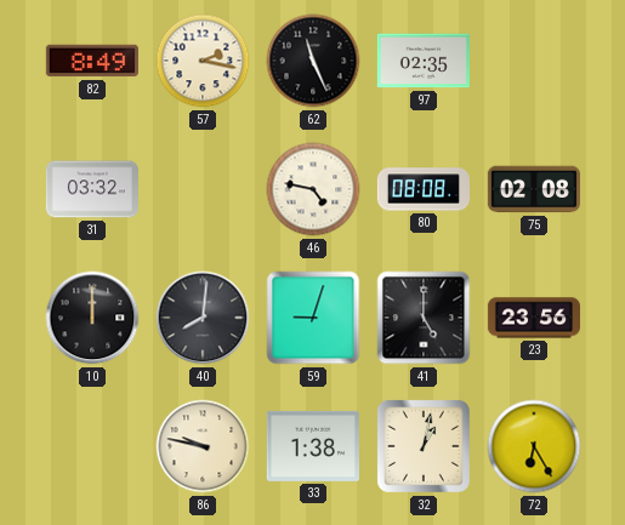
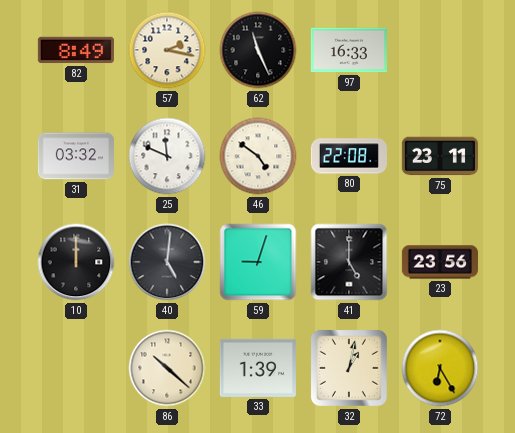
97: 02:35 -> 16:33 (349, 50)
25: none -> 11:49 (167, 156)
46: 4:47 -> 4:51 (258, 156)
80: 08:08 -> 22:08 (349, 156)
75: 02:08 -> 23:11 (440, 156)
40: 8:01 -> 5:01 (167, 262)
86: 9:47 -> 10:22 (167, 368)
33: 1:38 -> 1:39 (258, 368)
